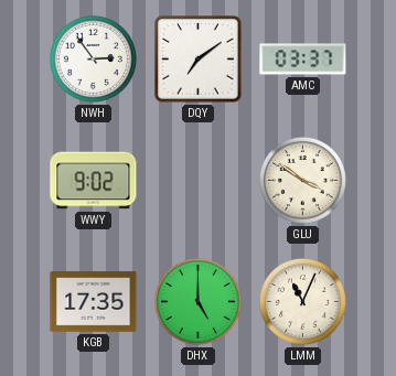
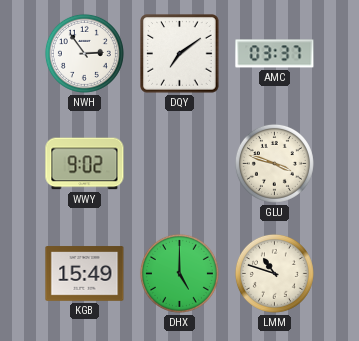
GLU: 3:51 -> 3:48 (274, 163)
KGB: 17:35 -> 15:49 (85, 274)
LMM: 11:04 -> 10:48 (274, 273)
